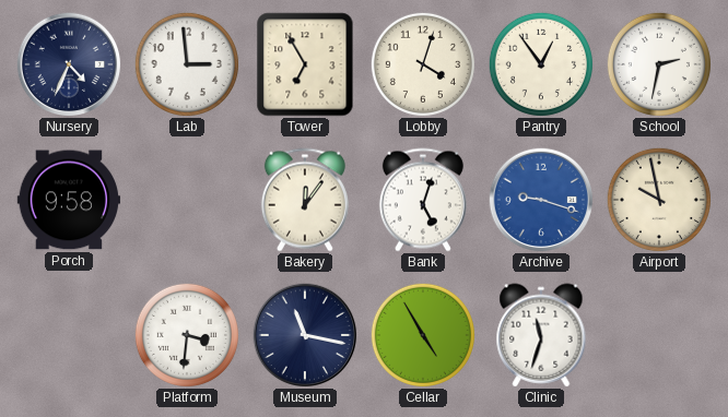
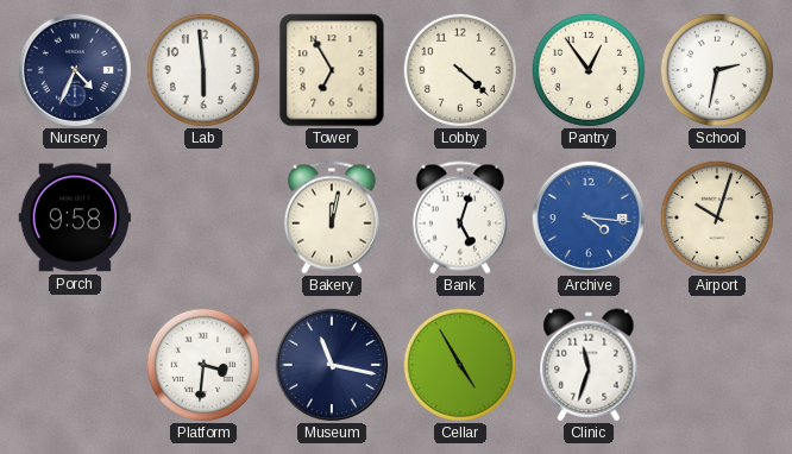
Lab: 2:59 -> 5:59 (203, 70)
Lobby: 4:03 -> 4:22 (460, 70)
Bakery: 12:06 -> 12:02 (332, 217)
Archive: 9:18 -> 4:16 (587, 216)
Airport: 9:58 -> 10:03 (717, 217)
